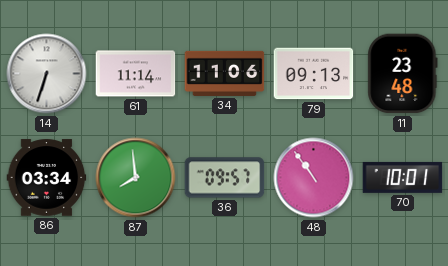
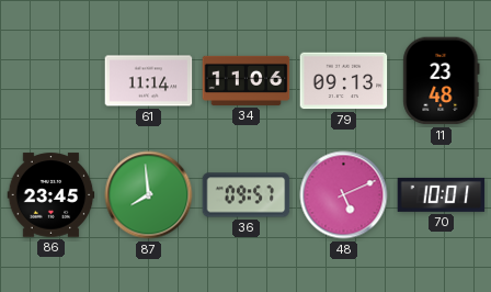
14: 6:33 -> none (47, 74)
86: 03:34 -> 23:45 (52, 195)
48: 10:54 -> 5:11 (344, 195)
